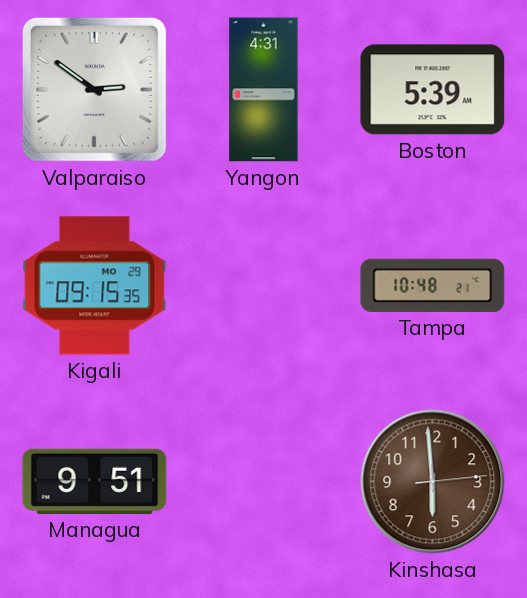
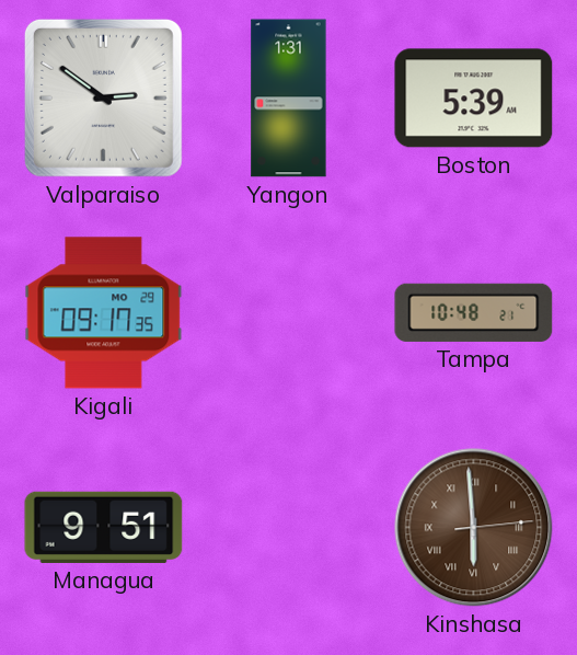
Yangon: 4:31 -> 1:31 (289, 99)
Kigali: 09:15 -> 09:17 (104, 313)
Kinshasa numerals: Arabic -> Roman (474, 528)
